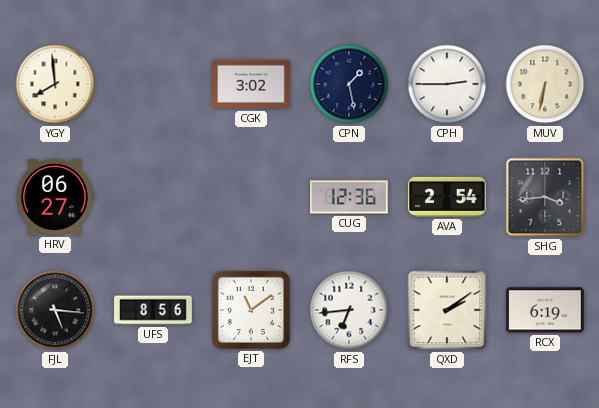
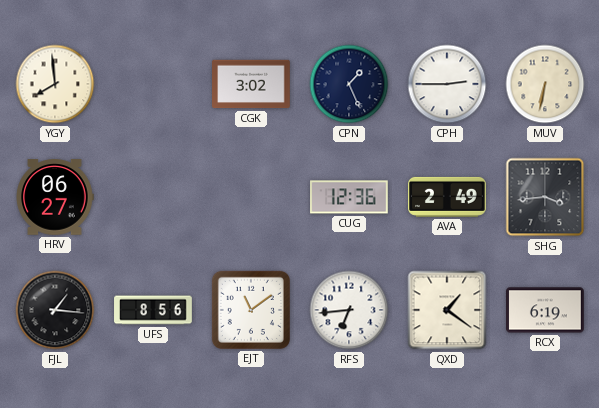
CPN: 1:28 -> 1:26 (349, 84)
AVA: 2:54 -> 2:49 (448, 197)
FJL: 5:16 -> 1:16 (55, 310)
QXD: 2:09 -> 1:21 (447, 310)
